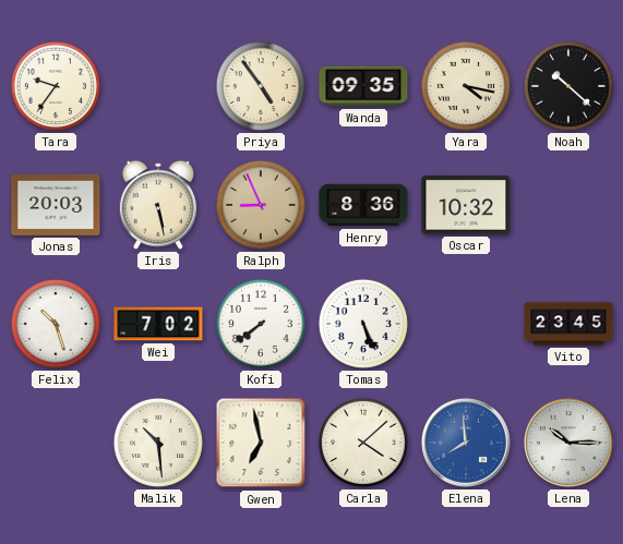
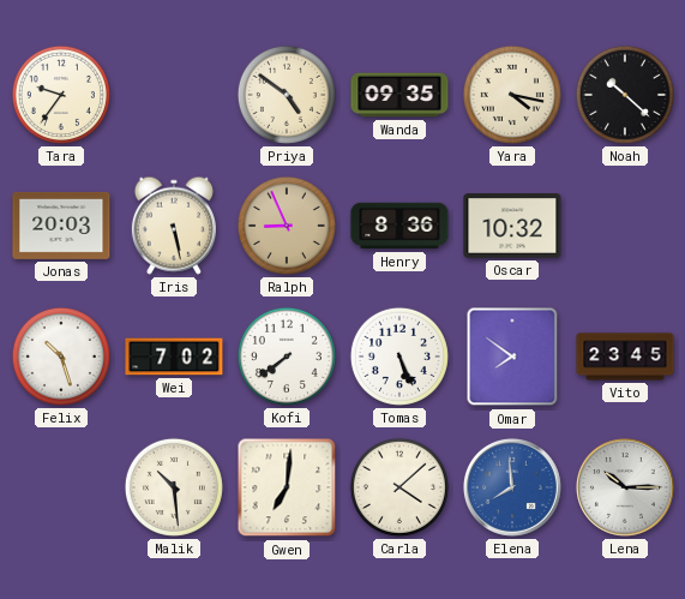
Priya: 4:54 -> 4:51 (287, 95)
Omar: none -> 7:51 (512, 357)
Gwen: 6:58 -> 7:01 (287, 487)
